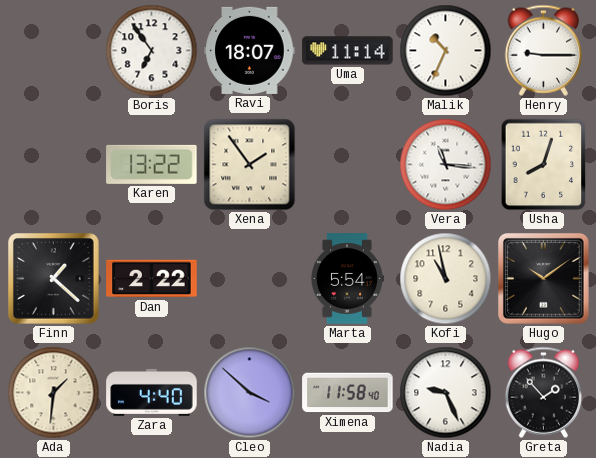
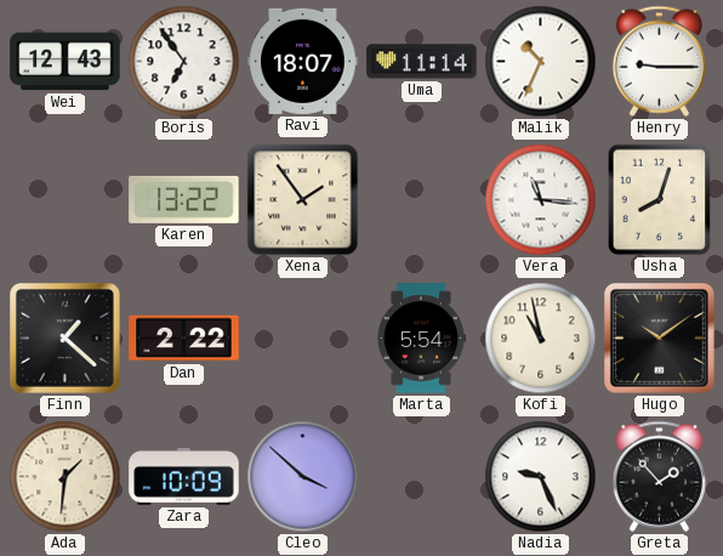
Wei: none -> 12:43 (66, 62)
Zara: 4:40 -> 10:09 (184, 476)
Ximena: 11:58 -> none (348, 393)
